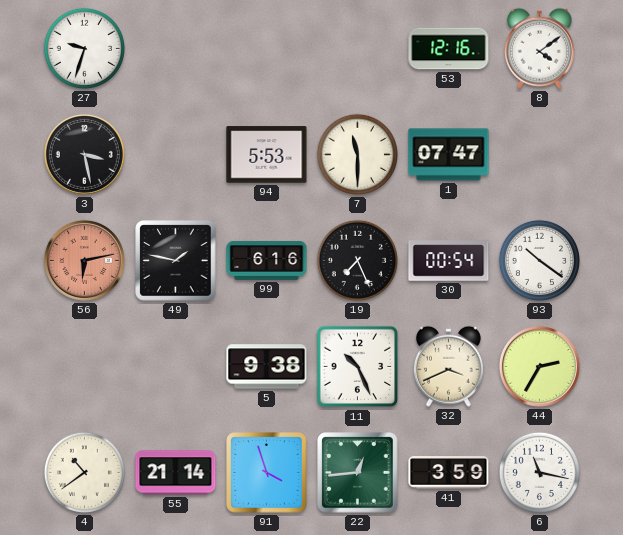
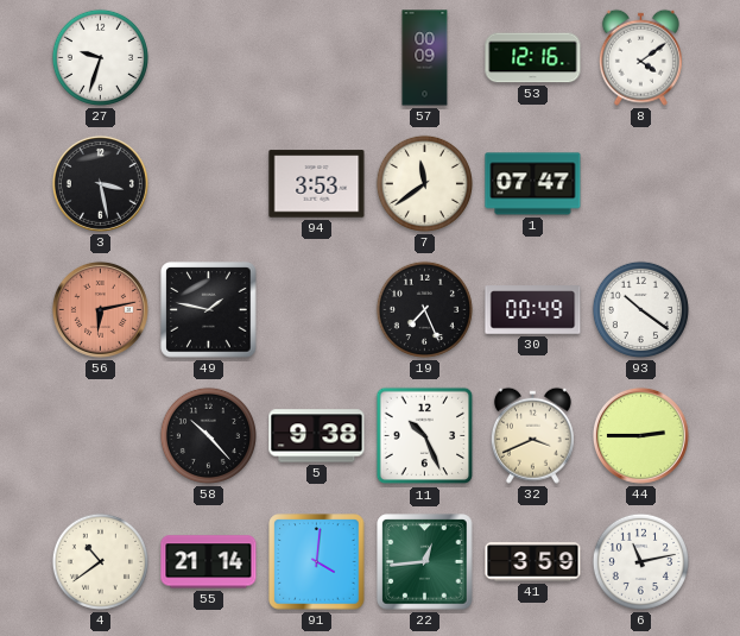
57: none -> 00:09 (425, 58)
94: 5:53 -> 3:53 (317, 184)
7: 11:30 -> 11:39 (424, 183)
99: 6:16 -> none (267, 260)
30: 00:54 -> 00:49 (533, 310)
58: none -> 10:23 (208, 435)
44: 2:35 -> 2:45 (640, 435)
91: 3:57 -> 4:01 (317, 562)
6: 11:17 -> 11:13 (640, 561)
